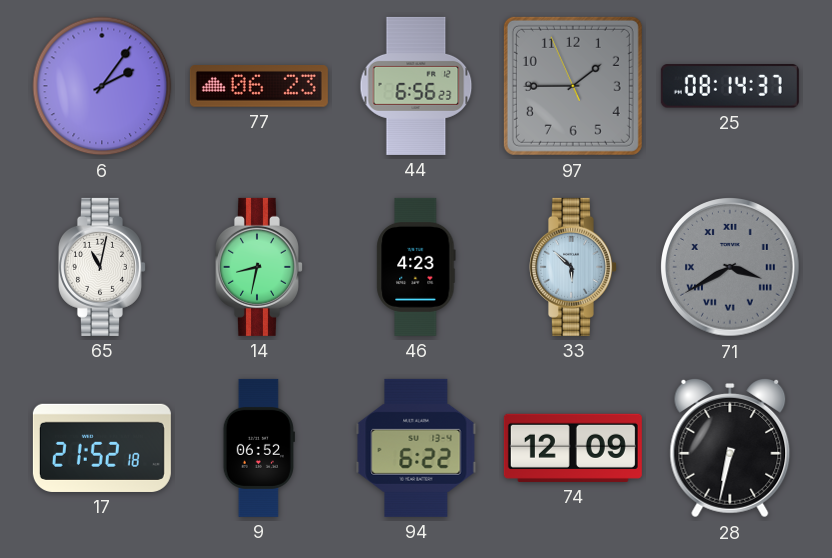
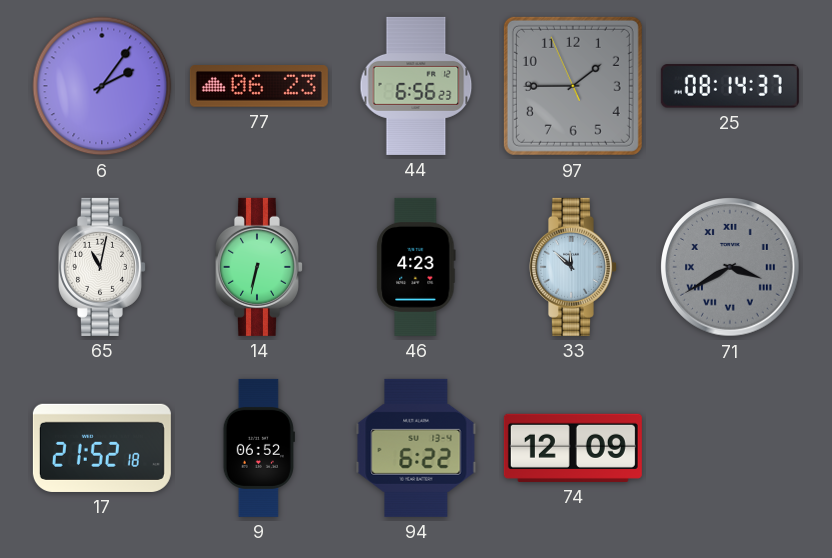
14: 8:32 -> 6:32 (260, 267)
33: 5:52 -> 11:52 (574, 267)
28: 6:32 -> none (730, 448)
